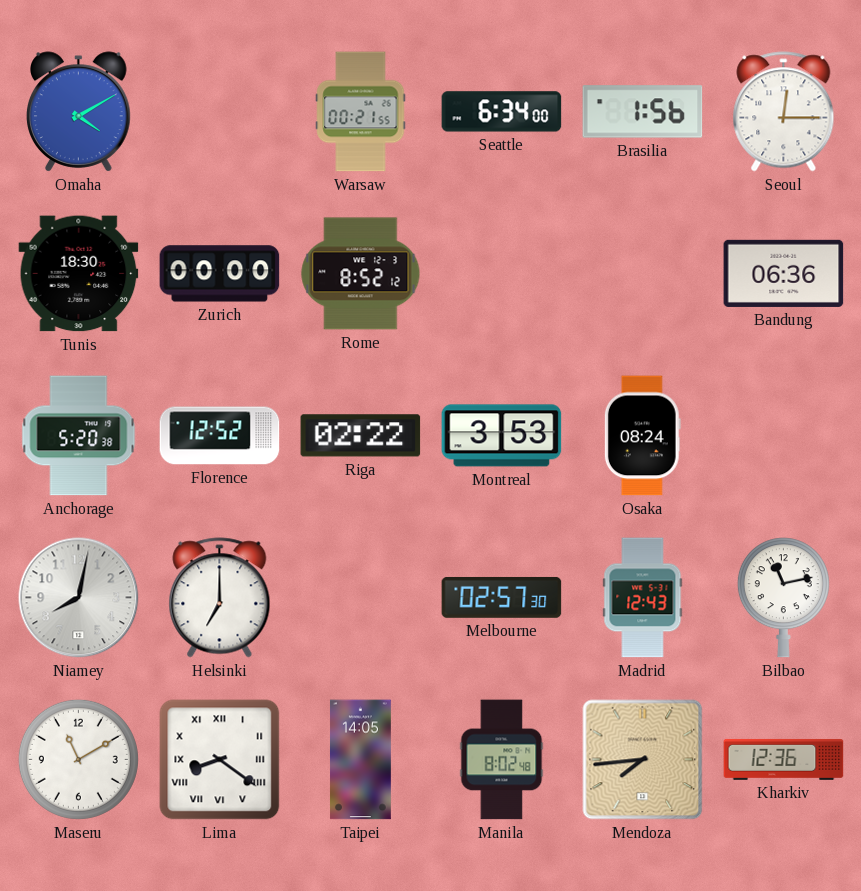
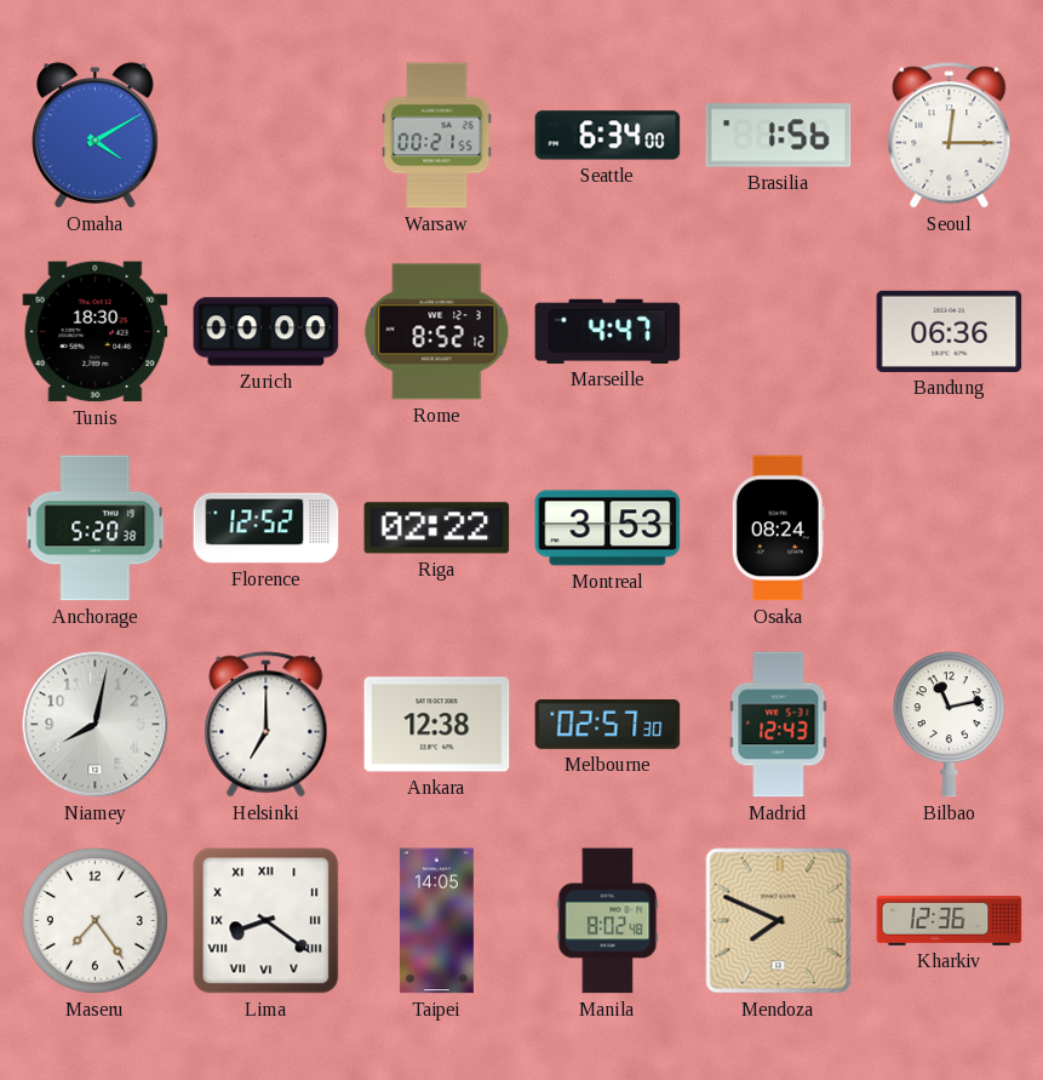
Marseille: none -> 4:47 (608, 331)
Ankara: none -> 12:38 (437, 725)
Maseru: 11:10 -> 7:24 (94, 920)
Mendoza: 7:44 -> 7:49 (779, 921)
